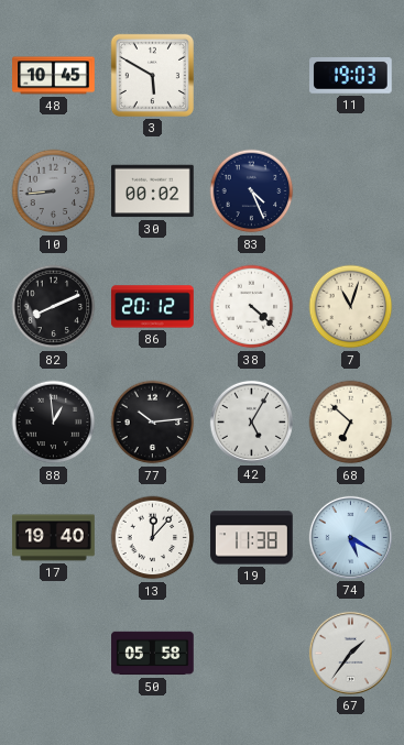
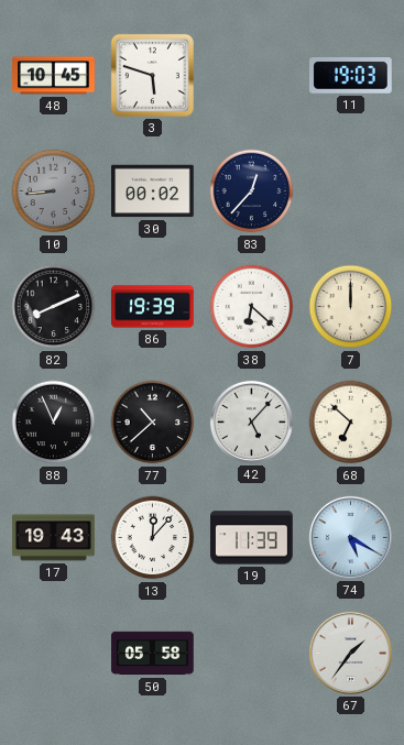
3: 5:50 -> 5:48 (152, 75)
83: 4:26 -> 12:37 (252, 191)
86: 20:12 -> 19:39 (153, 307)
38: 4:22 -> 6:22 (252, 307)
7: 11:03 -> 12:00 (351, 307)
88: 12:59 -> 12:56 (54, 423)
77: 10:14 -> 10:38 (153, 423)
42: 5:05 -> 5:07 (251, 421)
17: 19:40 -> 19:43 (54, 538)
19: 11:38 -> 11:39 (252, 538)
